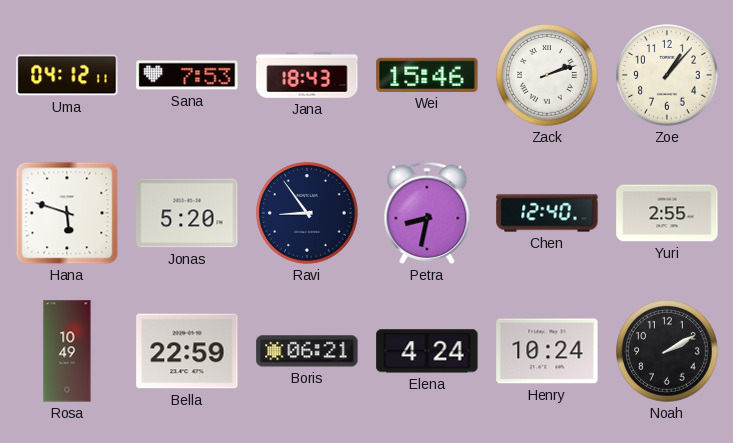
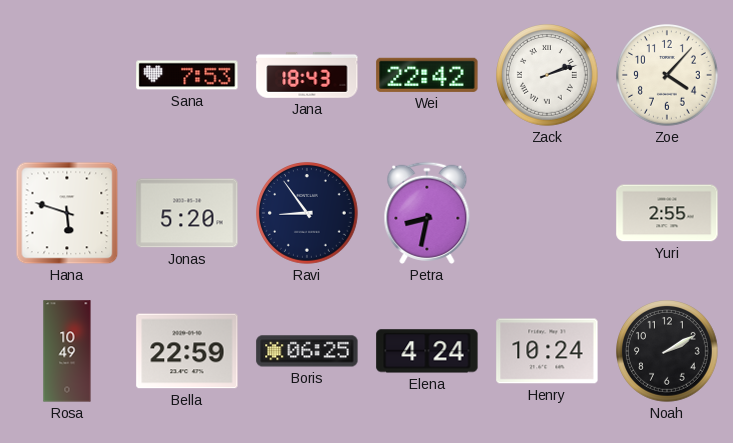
Uma: 04:12 -> none (67, 75)
Wei: 15:46 -> 22:42 (427, 75)
Zoe: 1:07 -> 4:07 (668, 76)
Chen: 12:40 -> none (547, 213)
Boris: 06:21 -> 06:25 (307, 351)
